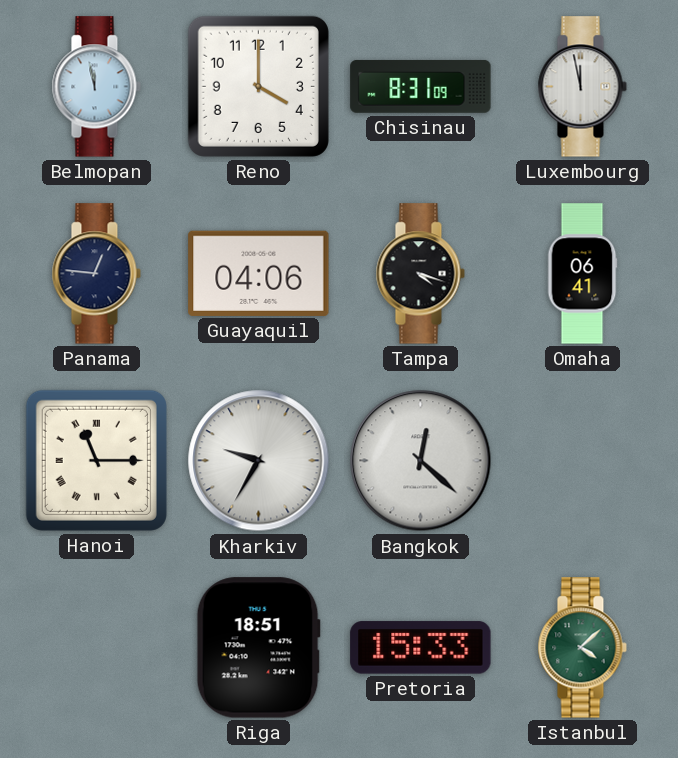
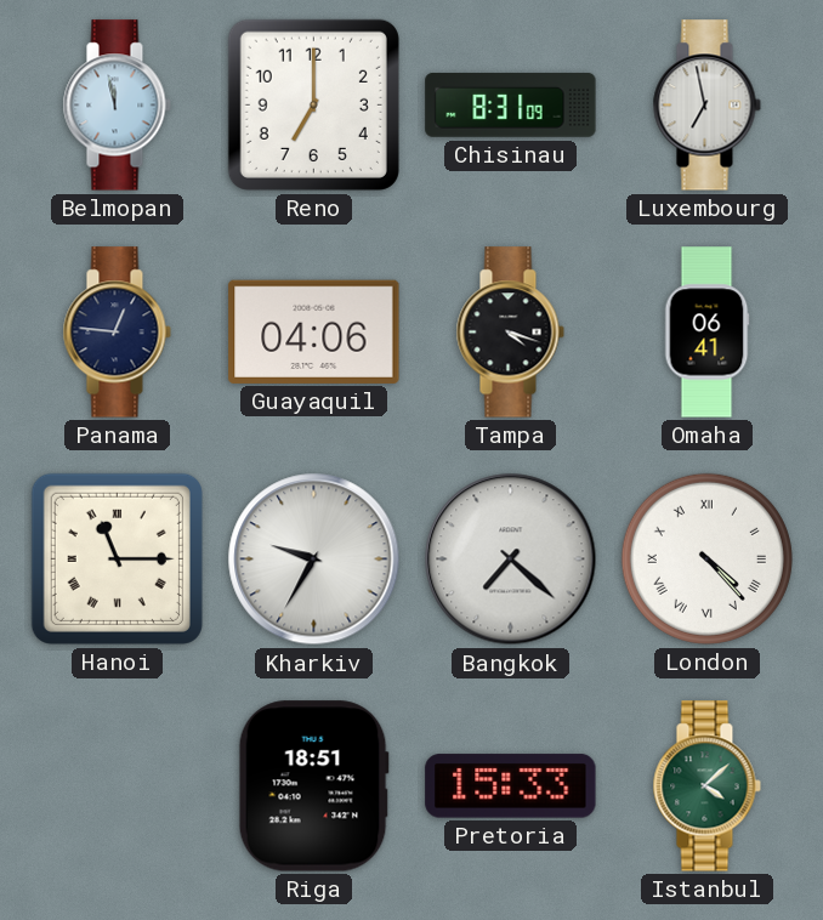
Reno: 4:00 -> 7:00 (313, 104)
Luxembourg: 11:58 -> 6:58 (706, 106)
Bangkok: 12:22 -> 7:22 (511, 560)
London: none -> 4:23 (706, 558)
